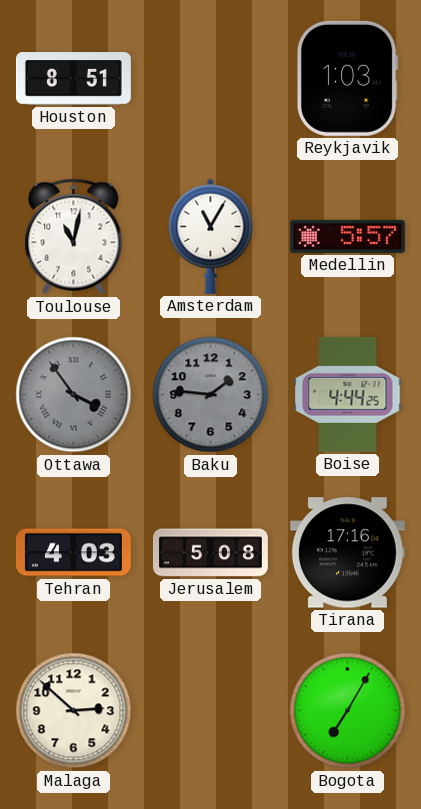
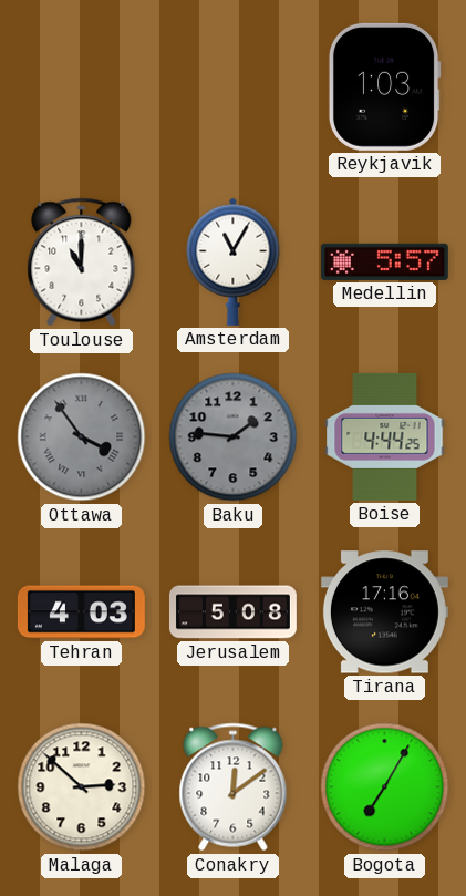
Houston: 8:51 -> none (73, 79)
Toulouse: 11:02 -> 11:00 (82, 262)
Conakry: none -> 12:09 (234, 787)
